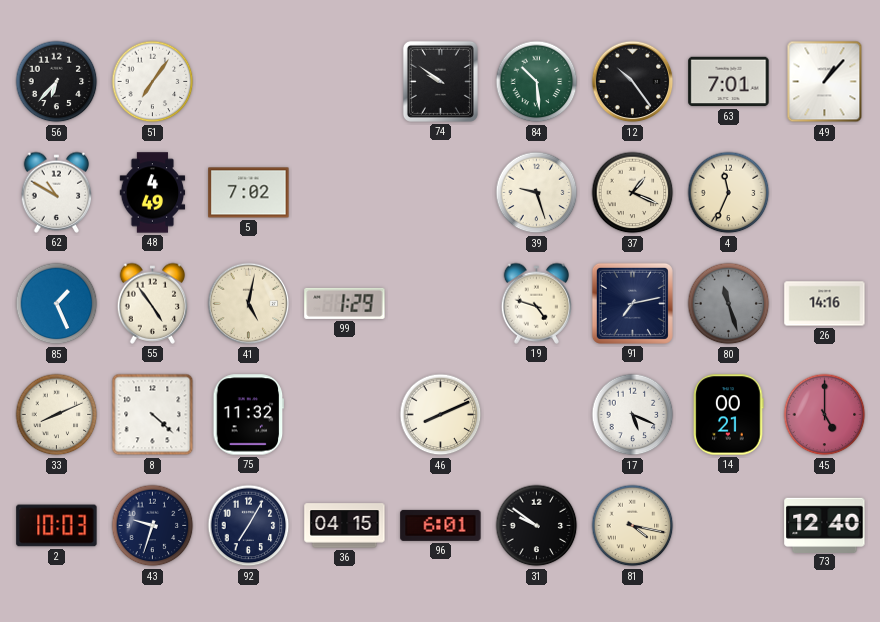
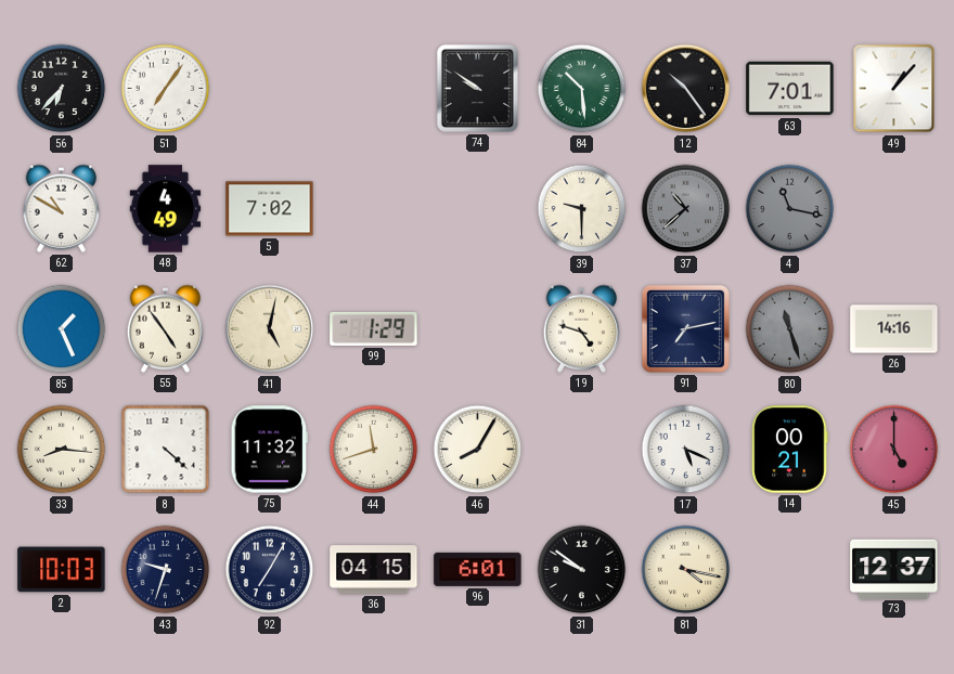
39: 9:27 -> 9:30 (582, 209)
37: 1:19 -> 10:38 (686, 209)
37 dial: cream -> grey (686, 209)
4: 11:34 -> 11:17 (790, 209)
4 dial: cream -> grey (790, 209)
33: 8:11 -> 8:16 (62, 450)
44: none -> 11:42 (374, 450)
46: 8:11 -> 8:05 (478, 450)
73: 12:40 -> 12:37 (894, 569)
